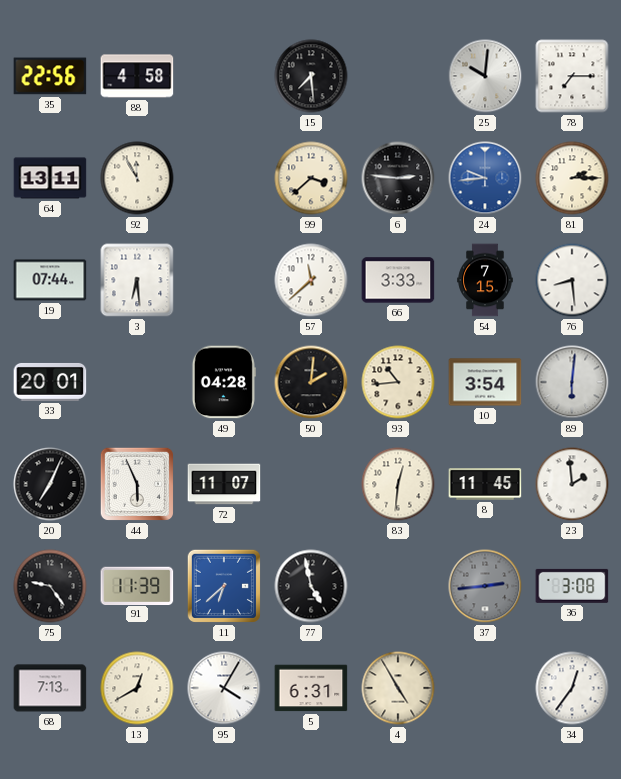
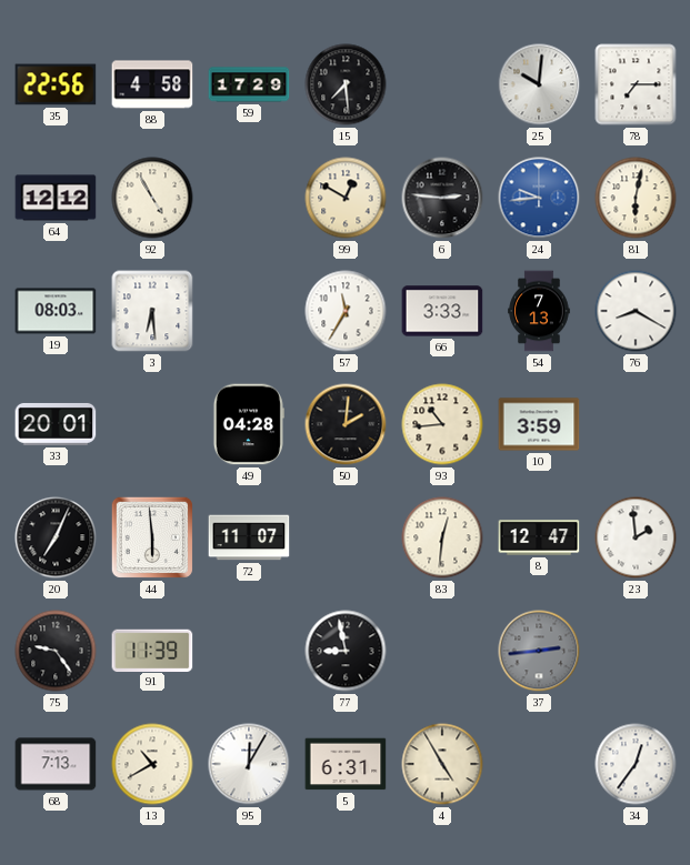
59: none -> 17:29 (249, 84)
64: 13:11 -> 12:12 (56, 198)
92: 11:55 -> 4:55 (152, 198)
99: 3:38 -> 12:50 (346, 198)
81: 2:15 -> 6:02 (636, 198)
19: 07:44 -> 08:03 (56, 311)
57: 11:38 -> 11:35 (346, 311)
54: 7:15 -> 7:13 (539, 311)
76: 8:29 -> 8:20 (636, 311)
10: 3:54 -> 3:59 (539, 424)
89: 6:01 -> none (572, 382)
44: 5:56 -> 5:59 (152, 537)
8: 11:45 -> 12:47 (539, 537)
11: 6:38 -> none (224, 586)
77: 4:58 -> 8:58 (346, 651)
36: 3:08 -> none (572, 586)
13: 12:40 -> 10:40 (152, 764)
95: 4:05 -> 12:05 (249, 764)
